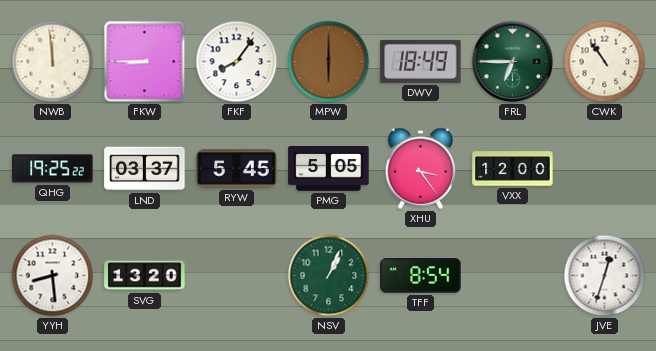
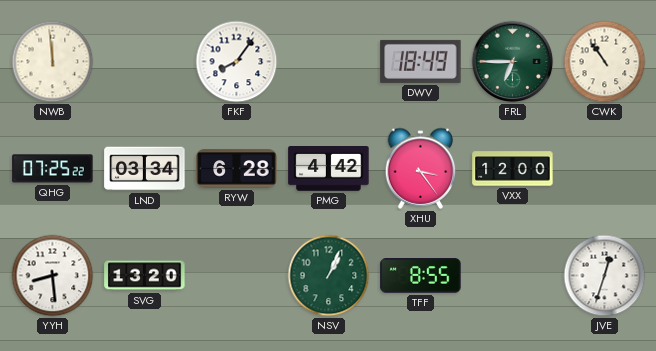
FKW: 8:45 -> none (145, 62)
MPW: 6:00 -> none (329, 62)
QHG: 19:25 -> 07:25 (53, 169)
LND: 03:37 -> 03:34 (145, 169)
RYW: 5:45 -> 6:28 (237, 169)
PMG: 5:05 -> 4:42 (329, 169)
TFF: 8:54 -> 8:55 (421, 276)
